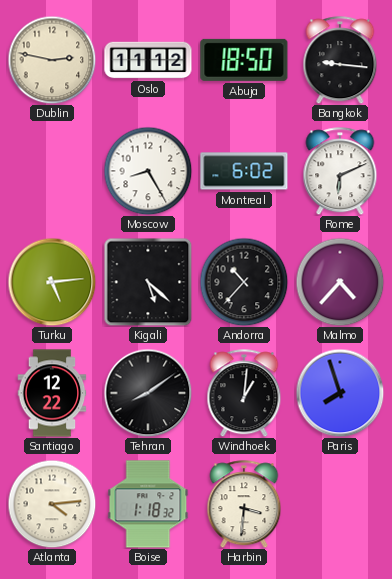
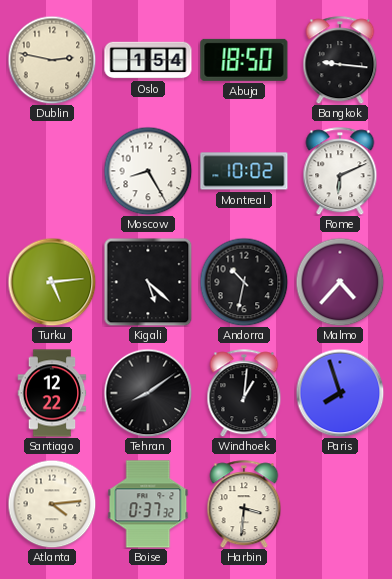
Oslo: 11:12 -> 1:54 (148, 60)
Montreal: 6:02 -> 10:02 (244, 171)
Andorra: 10:37 -> 10:32 (244, 282)
Boise: 1:18 -> 0:37 (148, 504)
